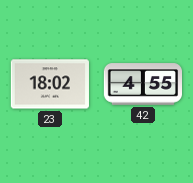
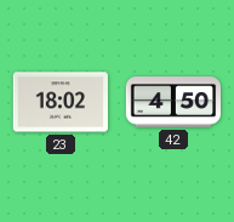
42: 4:55 -> 4:50 (172, 102)
